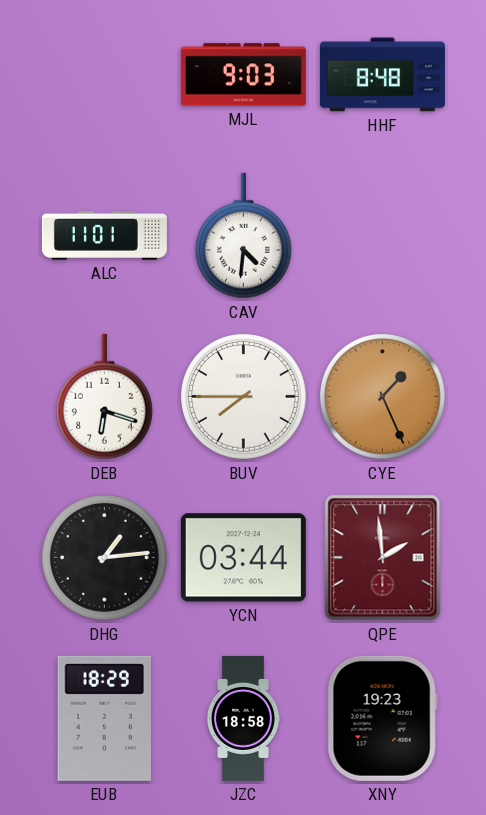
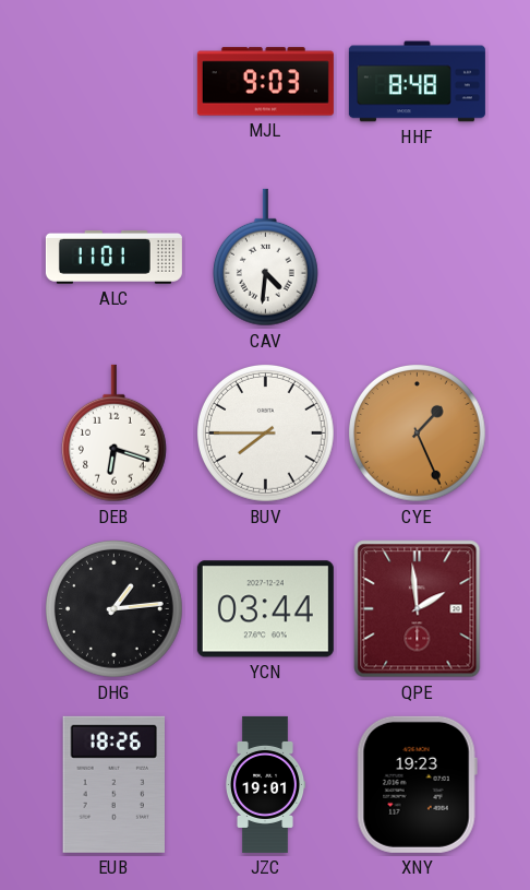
EUB: 18:29 -> 18:26 (115, 784)
JZC: 18:58 -> 19:01 (265, 784)
